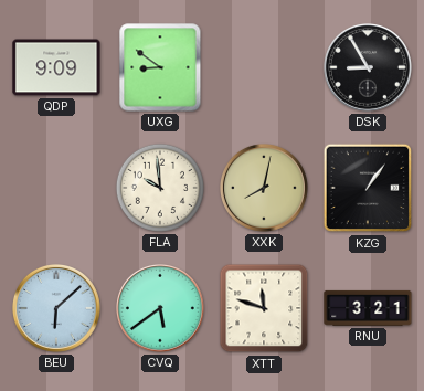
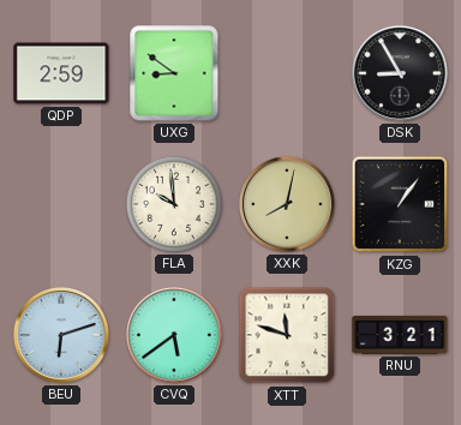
QDP: 9:09 -> 2:59 (61, 73)
BEU: 6:08 -> 6:12 (61, 335)
